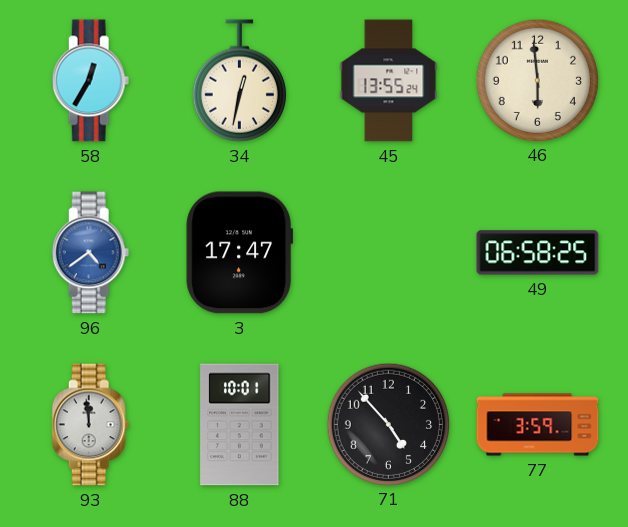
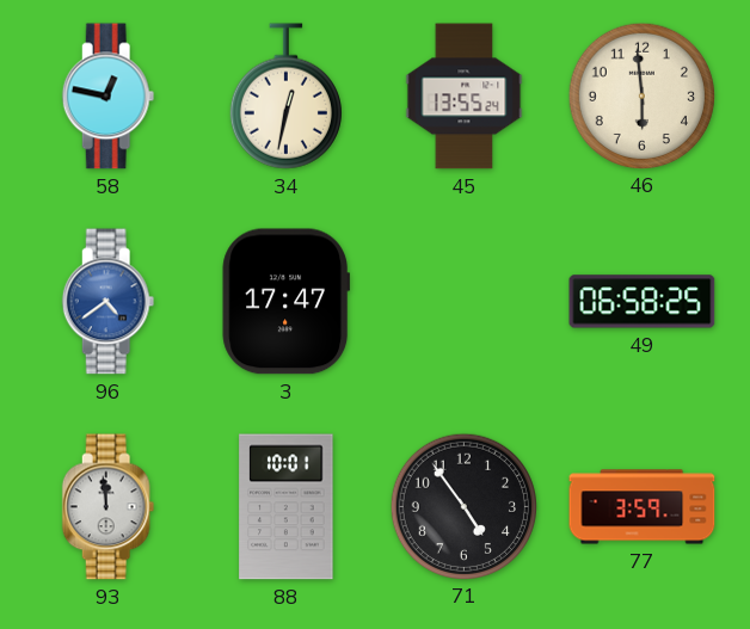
58: 12:35 -> 12:47 (109, 97)
71: 4:53 -> 4:54 (463, 506)
